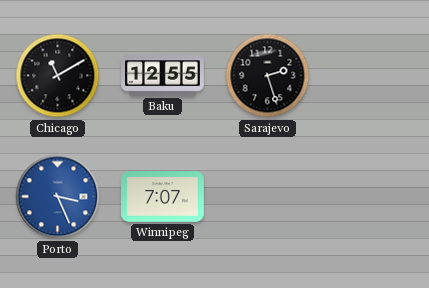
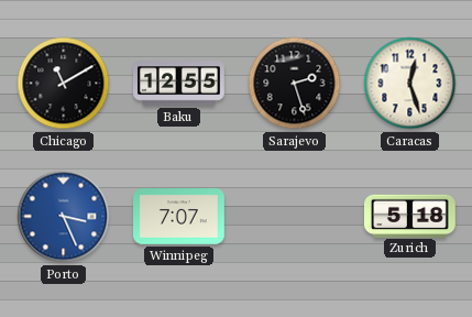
Caracas: none -> 12:27 (410, 84)
Zurich: none -> 5:18 (410, 216)
